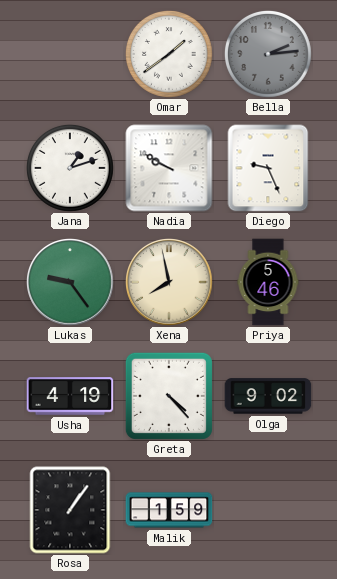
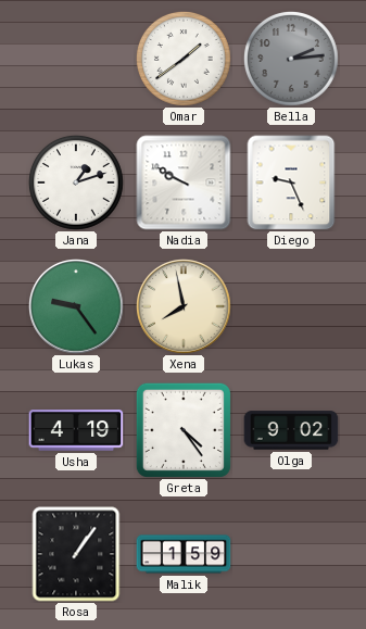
Priya: 5:46 -> none (268, 282)
Greta: 4:23 -> 4:24 (184, 430)
